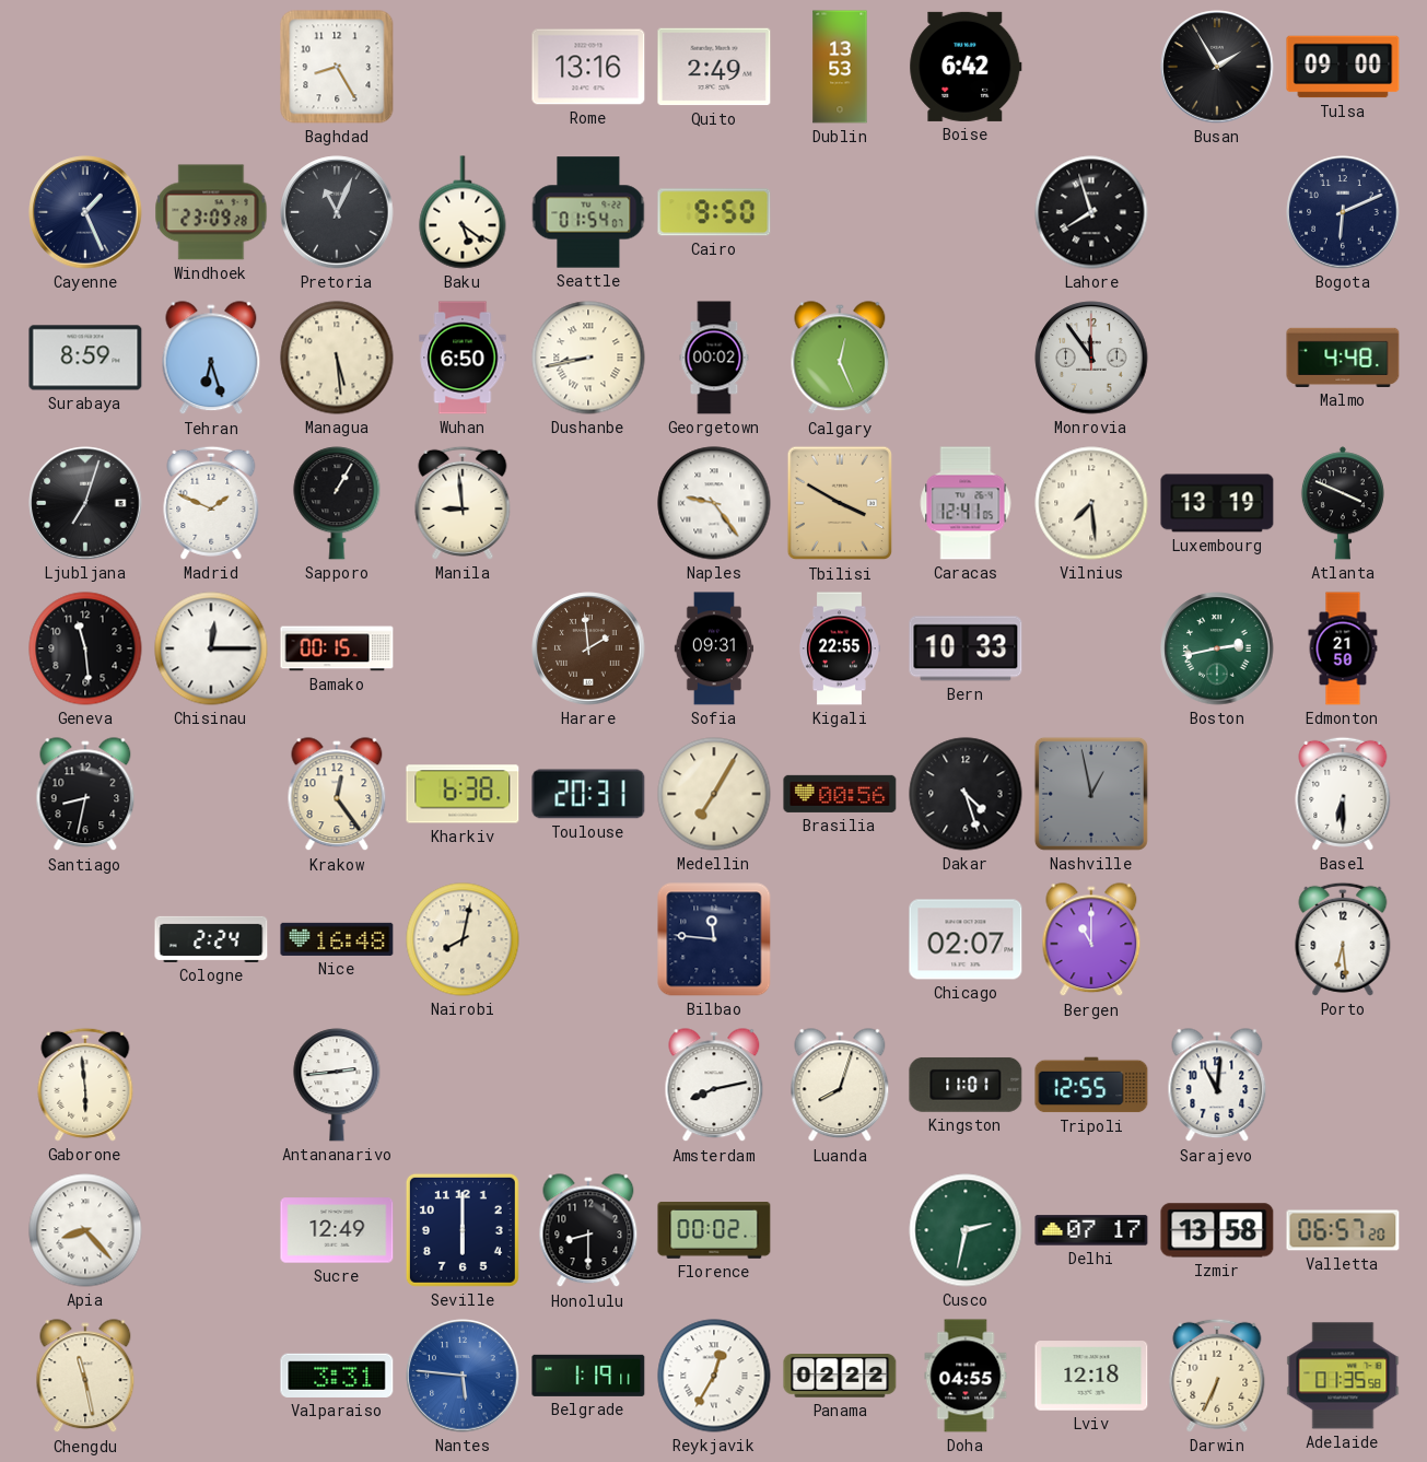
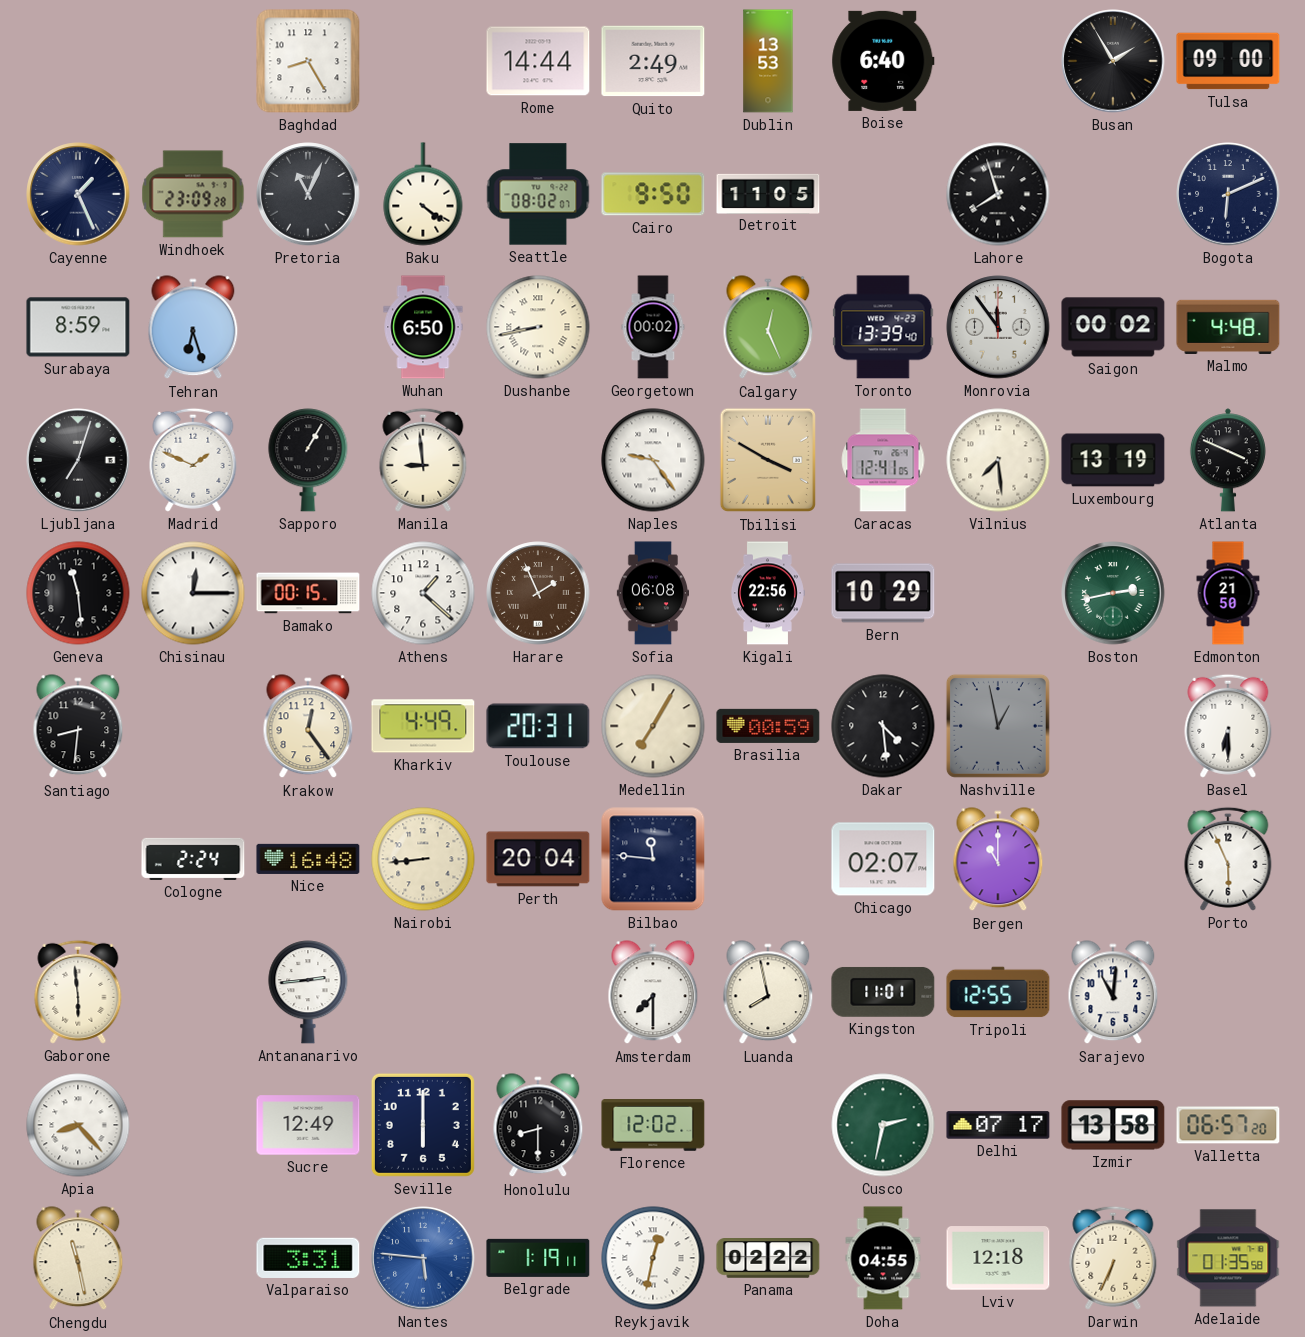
Rome: 13:16 -> 14:44 (538, 61)
Boise: 6:42 -> 6:40 (883, 61)
Baku: 5:21 -> 4:21 (423, 194)
Seattle: 01:54 -> 08:02 (538, 194)
Detroit: none -> 11:05 (768, 193)
Managua: 5:29 -> none (337, 358)
Toronto: none -> 13:39 (883, 327)
Saigon: none -> 00:02 (1113, 327)
Athens: none -> 1:22 (423, 593)
Harare: 1:59 -> 1:56 (538, 593)
Sofia: 09:31 -> 06:08 (652, 593)
Kigali: 22:55 -> 22:56 (767, 593)
Bern: 10:33 -> 10:29 (883, 593)
Santiago: 8:32 -> 8:31 (78, 727)
Kharkiv: 6:38 -> 4:49 (423, 726)
Brasilia: 00:56 -> 00:59 (768, 726)
Dakar: 4:27 -> 4:29 (883, 726)
Nairobi: 8:02 -> 8:44 (423, 859)
Perth: none -> 20:04 (538, 859)
Porto: 6:29 -> 5:56 (1228, 859)
Amsterdam: 8:13 -> 7:30 (653, 993)
Luanda: 8:03 -> 7:58 (768, 993)
Florence: 00:02 -> 12:02 (653, 1126)
Reykjavik: 12:35 -> 12:32 (653, 1258)
